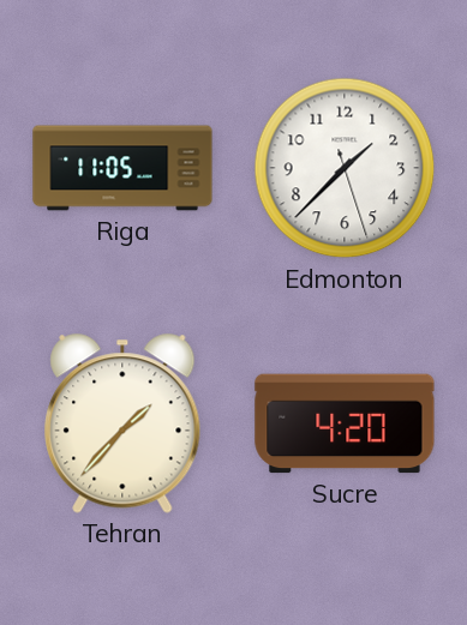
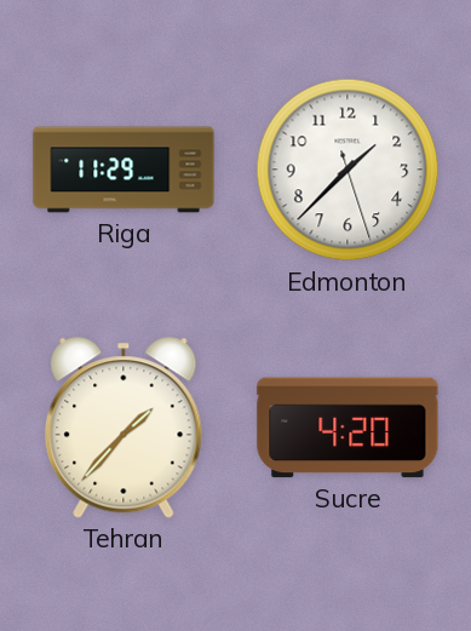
Riga: 11:05 -> 11:29 (124, 170)
